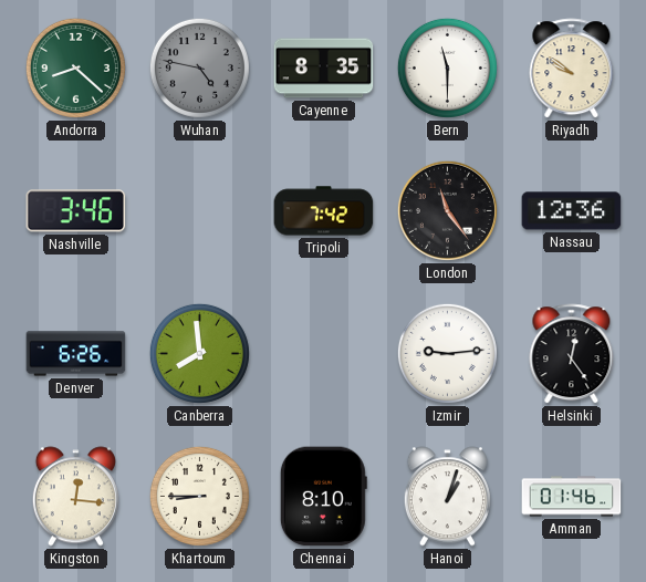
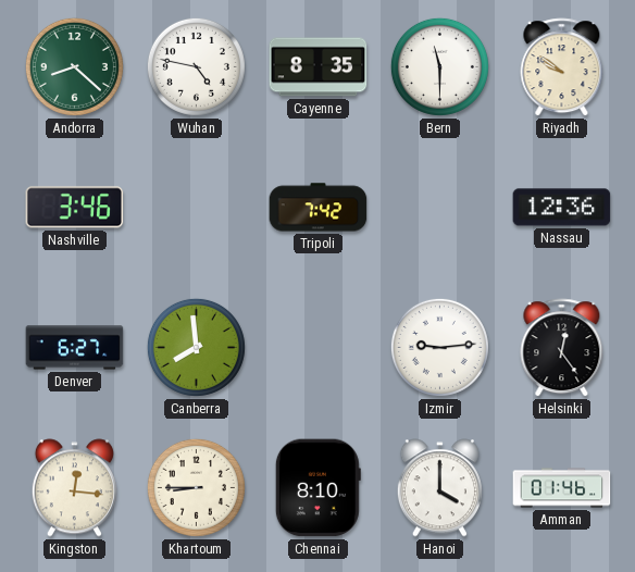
Wuhan dial: grey -> white (196, 66)
London: 11:24 -> none (447, 210)
Denver: 6:26 -> 6:27 (75, 348)
Hanoi: 1:03 -> 4:00 (439, 488)
